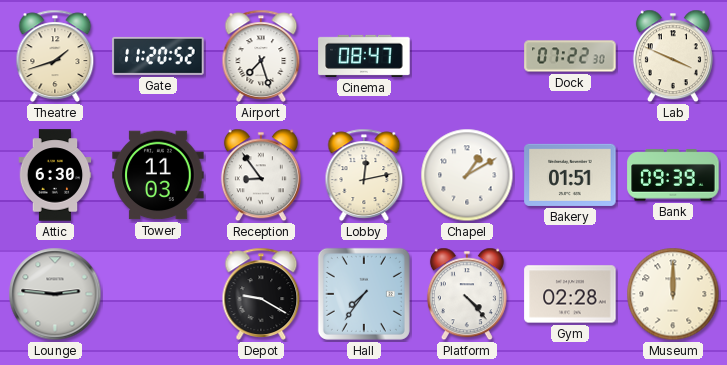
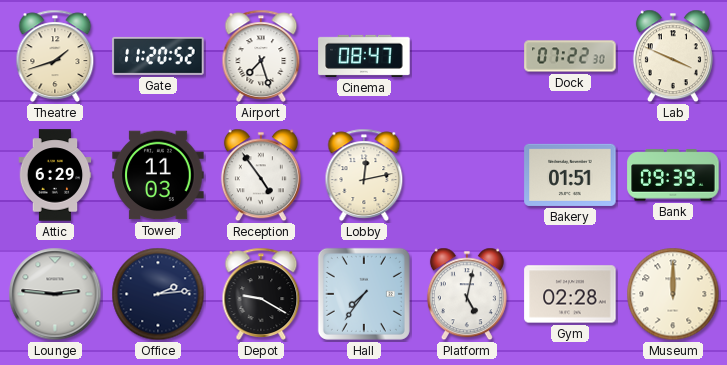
Attic: 6:30 -> 6:29 (55, 175)
Reception: 8:54 -> 4:54 (261, 175)
Chapel: 1:10 -> none (467, 175)
Office: none -> 2:14 (158, 294)
Platform: 4:23 -> 5:02 (467, 294)
